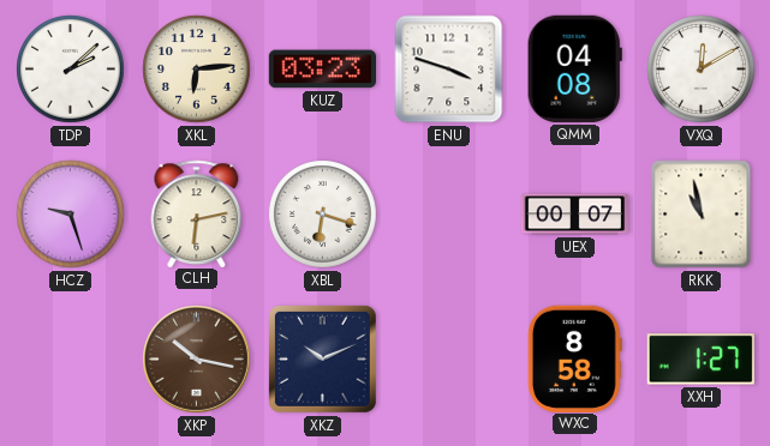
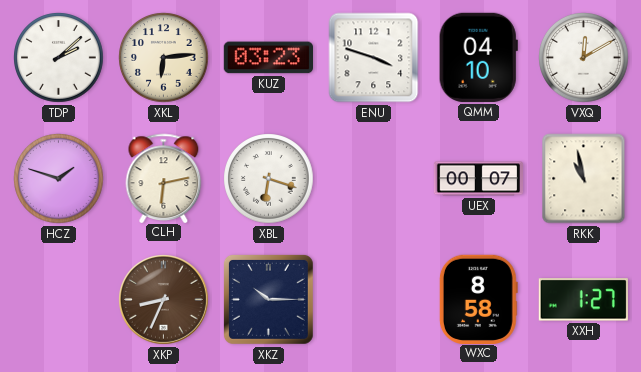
QMM: 04:08 -> 04:10 (478, 57)
HCZ: 9:27 -> 1:48 (59, 179)
XKP: 10:17 -> 8:34 (164, 300)
XKZ: 10:11 -> 10:15 (268, 299)
